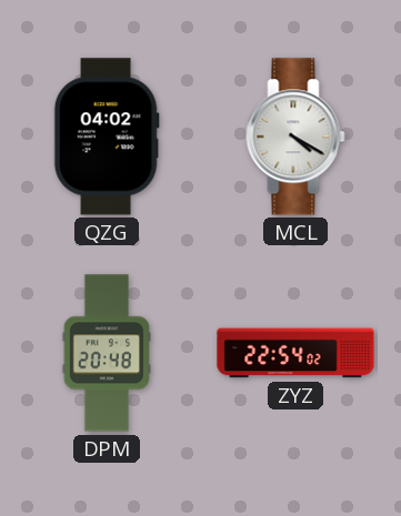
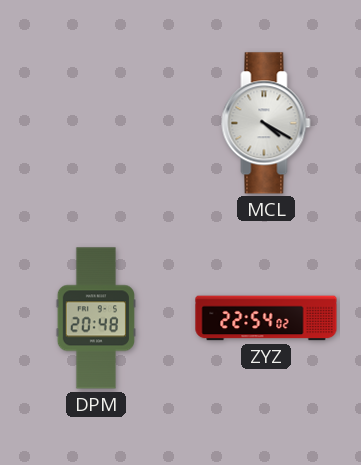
QZG: 04:02 -> none (107, 136)
